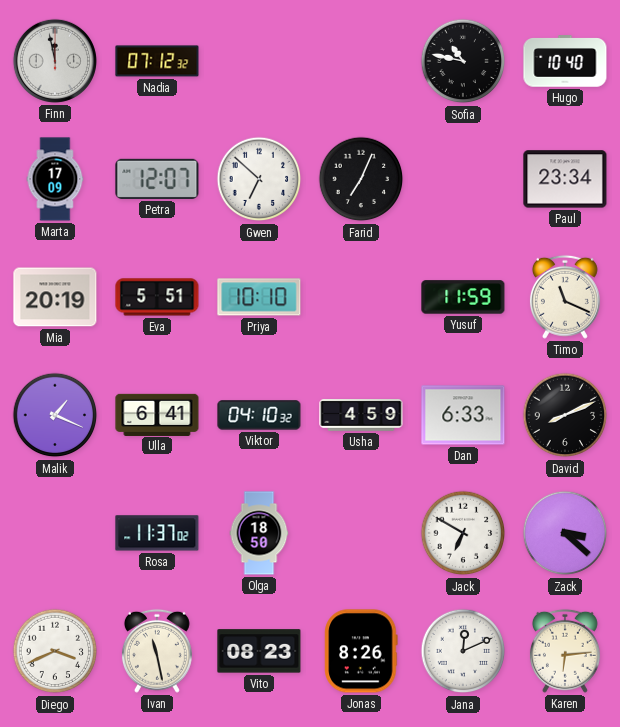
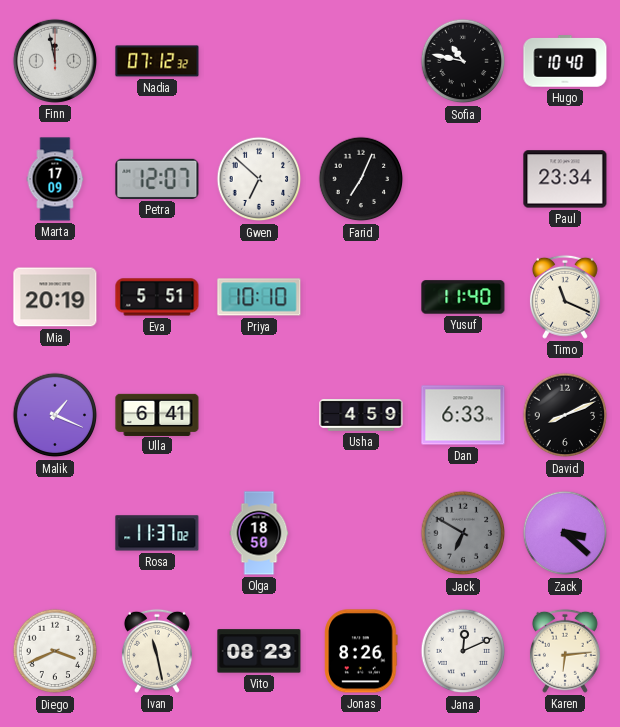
Yusuf: 11:59 -> 11:40 (463, 297)
Viktor: 04:10 -> none (259, 415)
Jack dial: white -> grey (463, 533)
